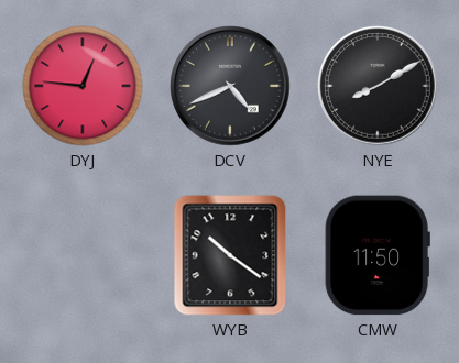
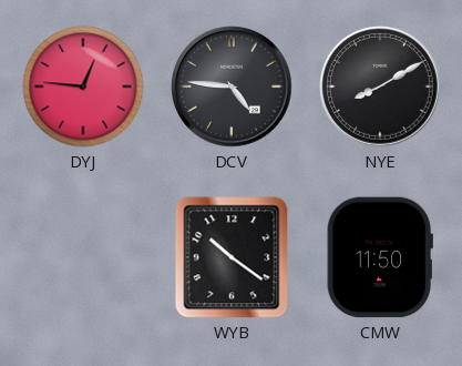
DCV: 4:41 -> 4:46 (232, 87)
